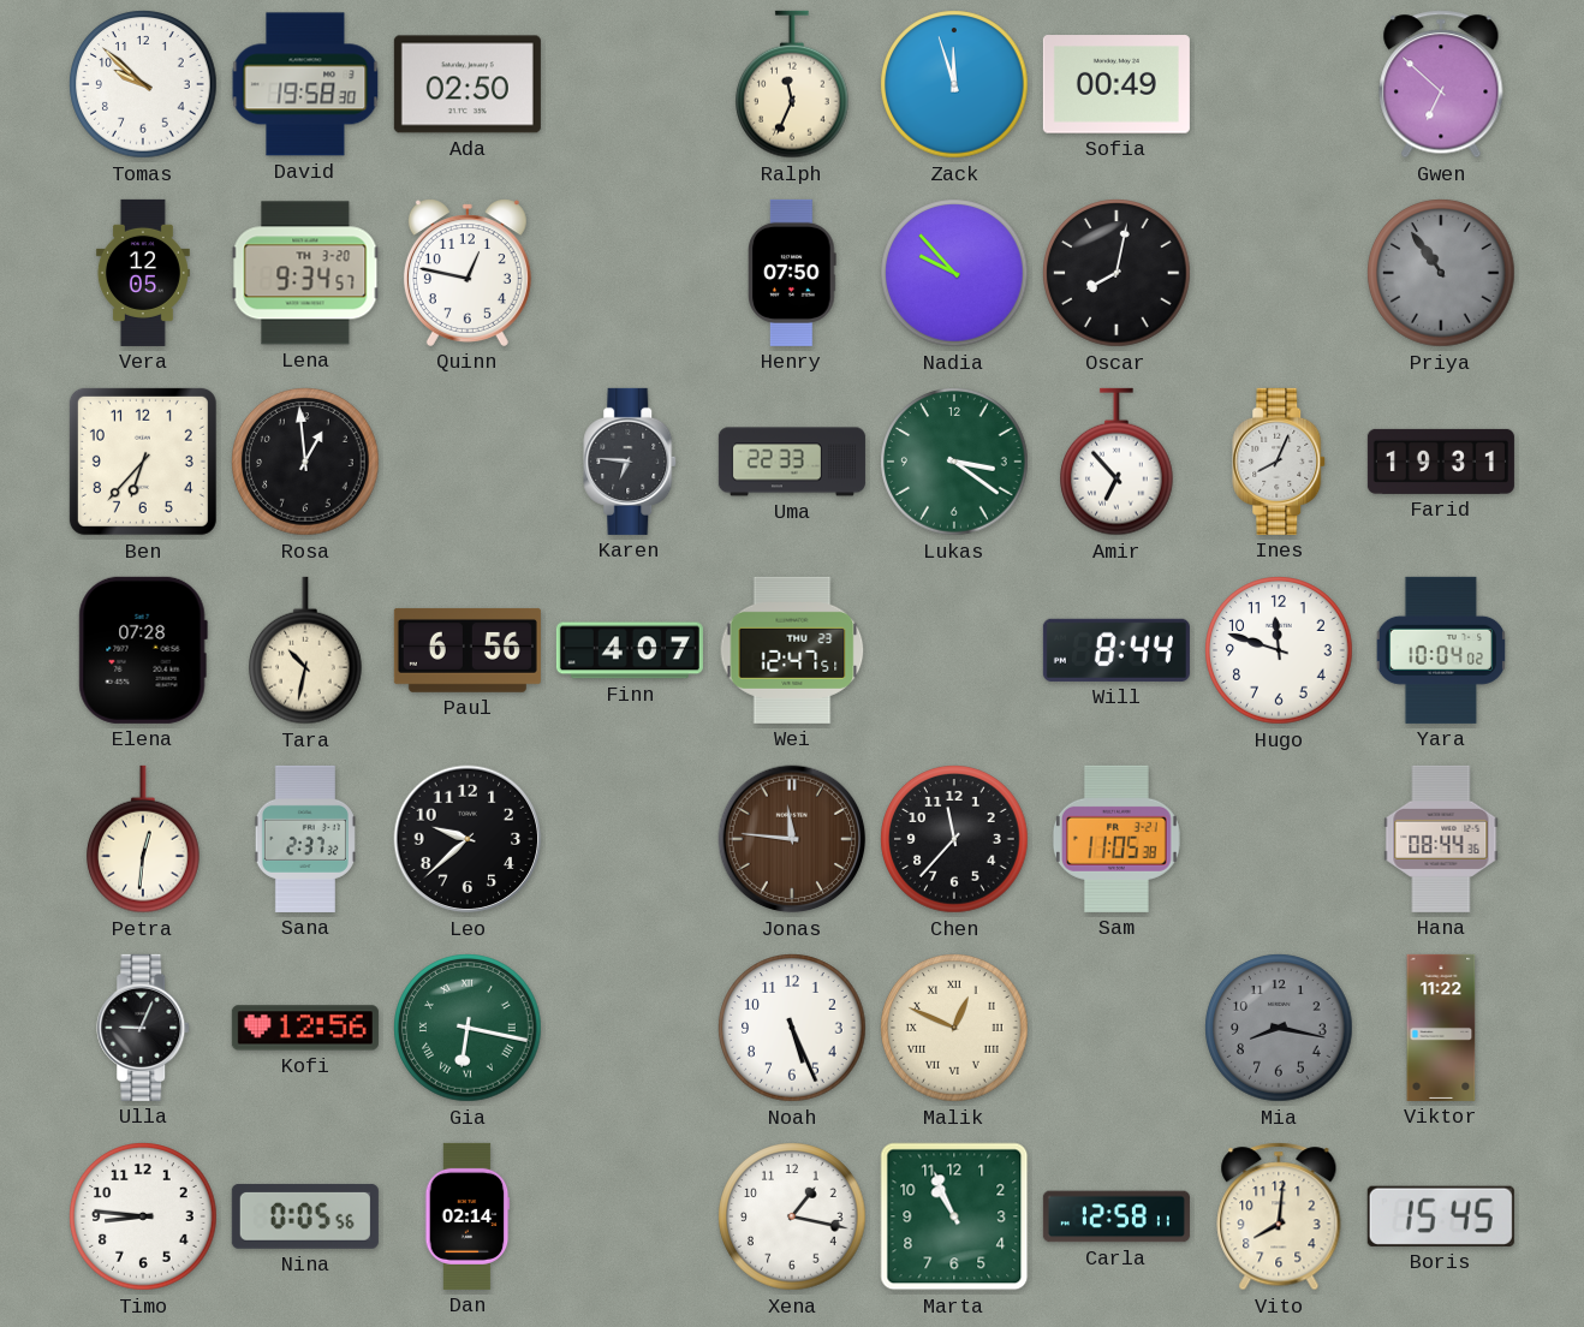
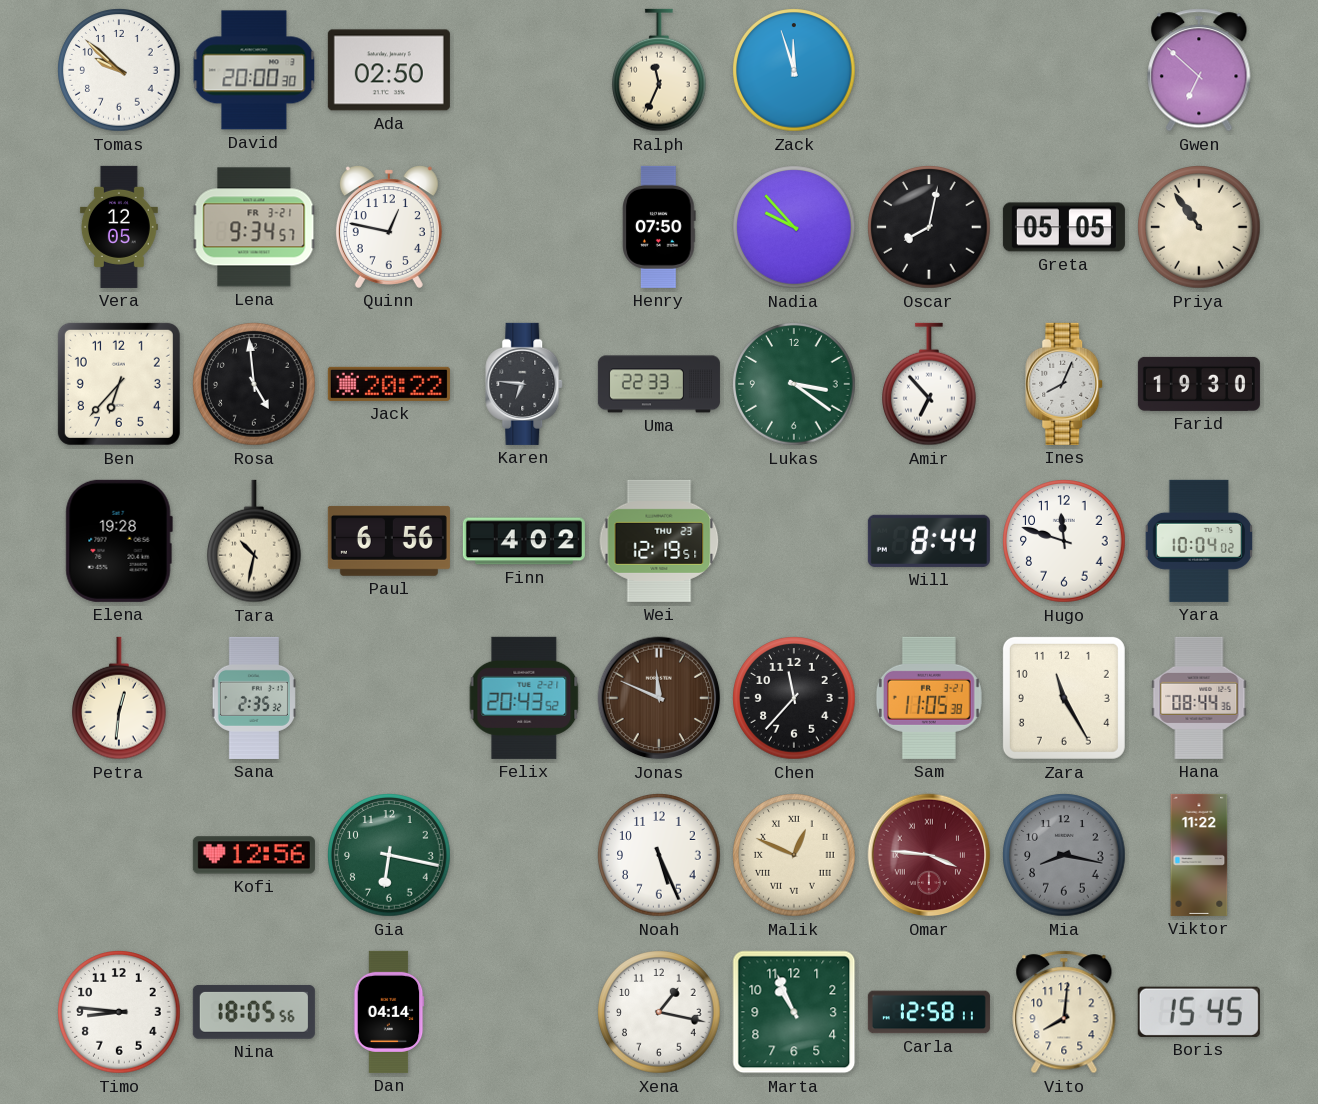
David: 19:58 -> 20:00 (254, 70)
Sofia: 00:49 -> none (1116, 84)
Lena date: TH 3-20 -> FR 3-21 (254, 227)
Greta: none -> 05:05 (1064, 227)
Priya dial: grey -> cream (1199, 227)
Rosa: 12:59 -> 4:59 (254, 384)
Jack: none -> 20:22 (389, 384)
Farid: 19:31 -> 19:30 (1199, 384)
Elena: 07:28 -> 19:28 (119, 541)
Finn: 4:07 -> 4:02 (524, 541)
Wei: 12:47 -> 12:19 (659, 541)
Sana: 2:37 -> 2:35 (254, 698)
Leo: 9:38 -> none (468, 839)
Felix: none -> 20:43 (524, 698)
Jonas: 11:46 -> 11:49 (659, 698)
Zara: none -> 11:25 (1064, 698)
Ulla: 9:04 -> none (144, 1028)
Gia numerals: Roman -> Arabic (389, 855)
Omar: none -> 3:46 (929, 855)
Nina: 0:05 -> 18:05 (254, 1012)
Dan: 02:14 -> 04:14 (389, 1012)
